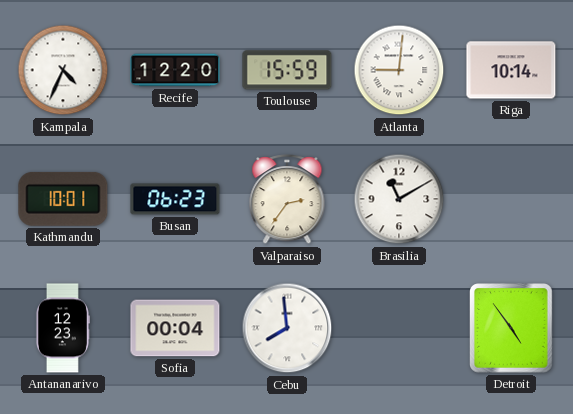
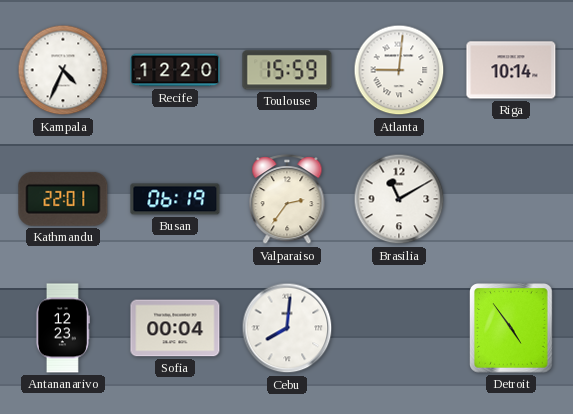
Kathmandu: 10:01 -> 22:01 (63, 199)
Busan: 06:23 -> 06:19 (175, 199)
Cebu: 7:59 -> 8:01 (287, 328)
